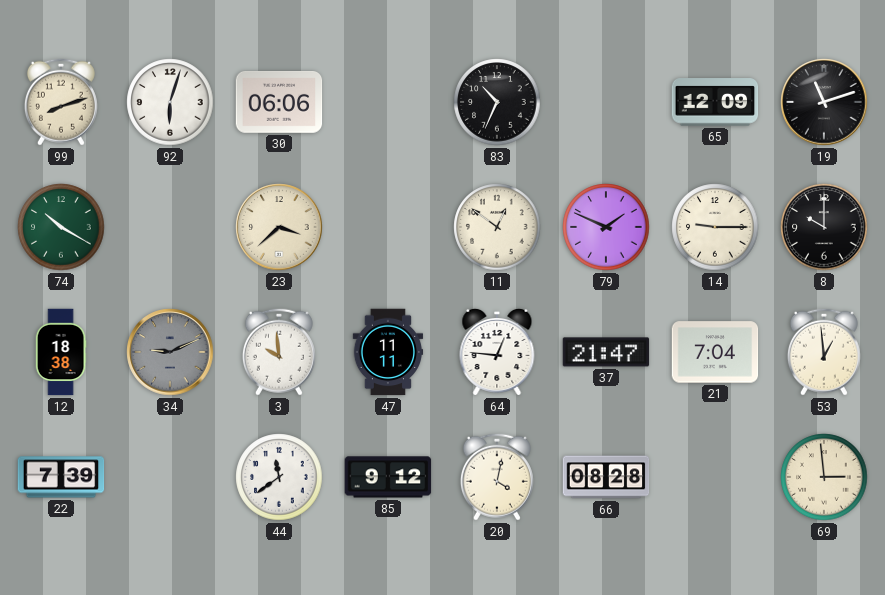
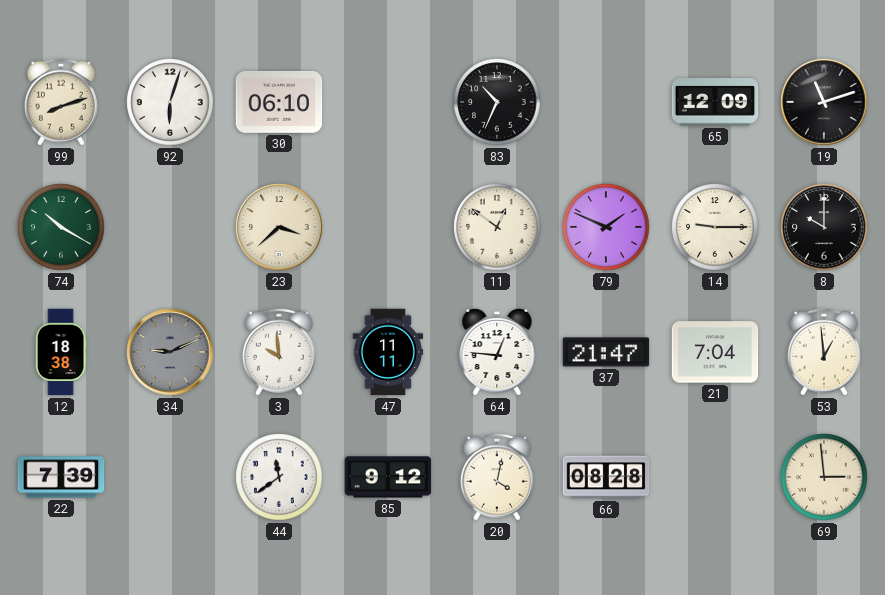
30: 06:06 -> 06:10 (279, 103)
